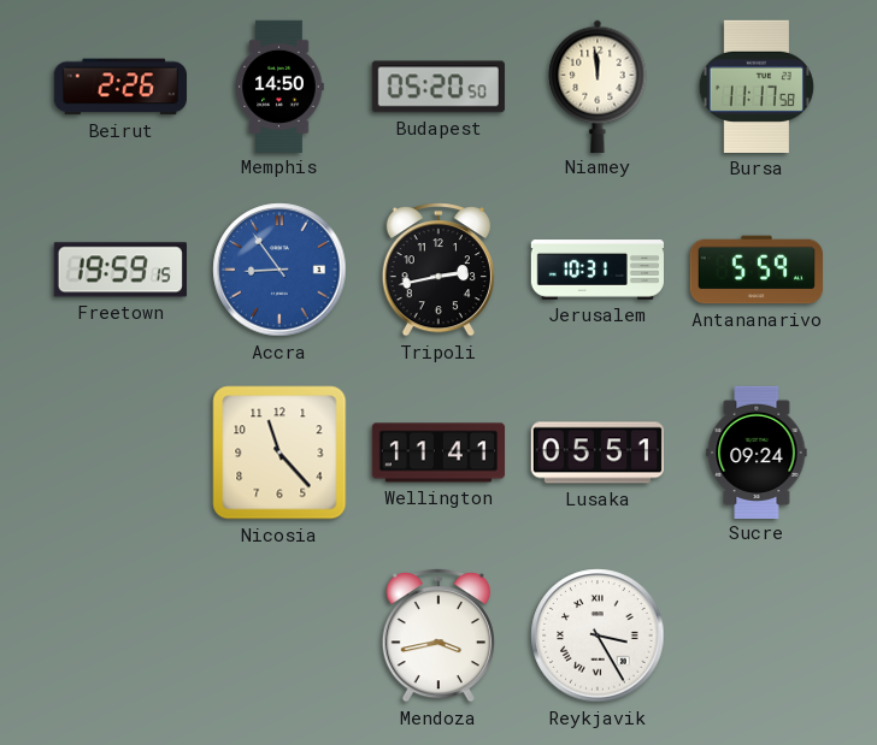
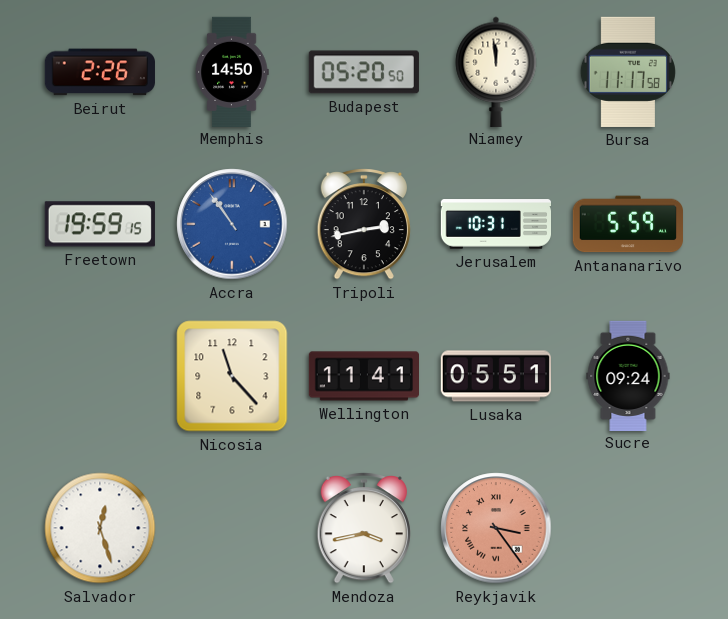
Accra: 8:54 -> 10:54 (232, 224)
Salvador: none -> 12:27 (100, 528)
Reykjavik: 3:25 -> 3:24 (496, 528)
Reykjavik dial: white -> salmon (496, 528)
